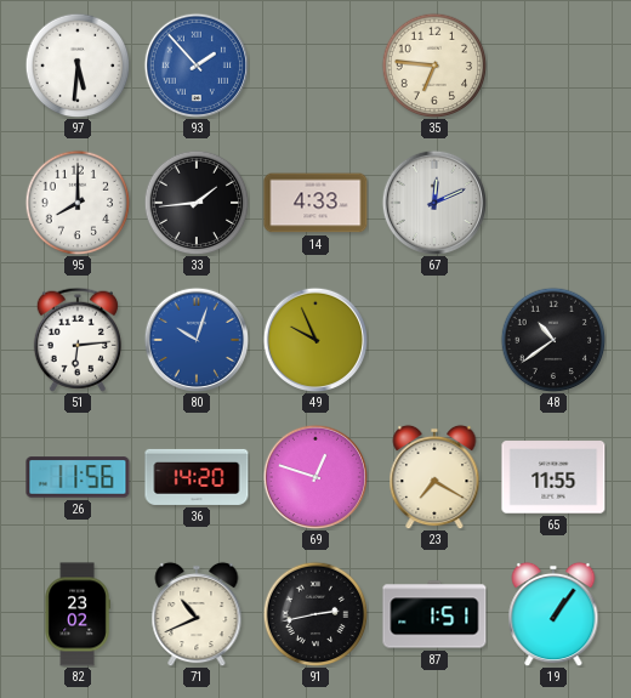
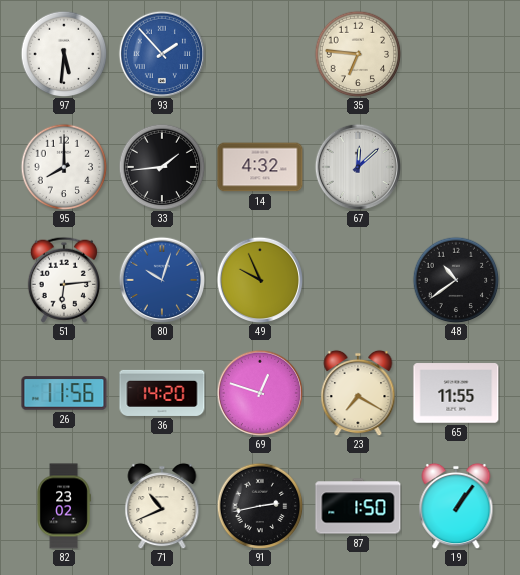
14: 4:33 -> 4:32 (260, 167)
67: 12:11 -> 12:08 (357, 166)
87: 1:51 -> 1:50 (358, 506)
